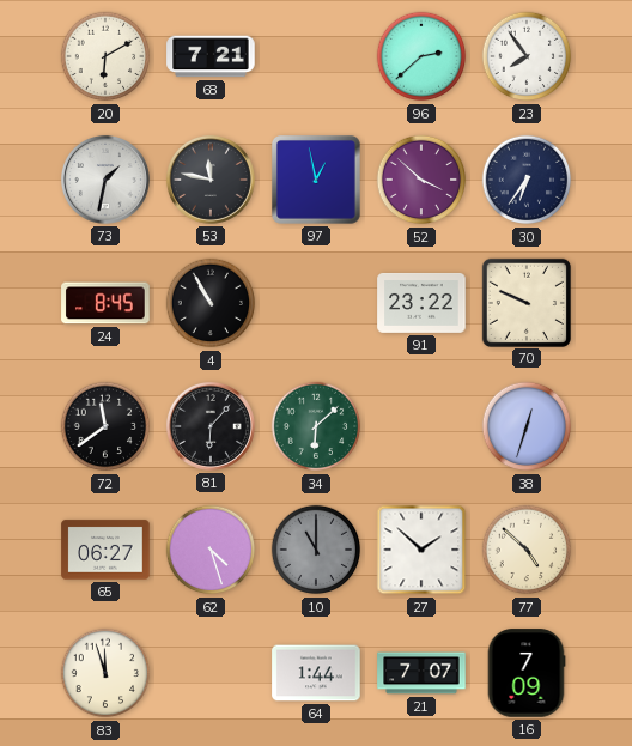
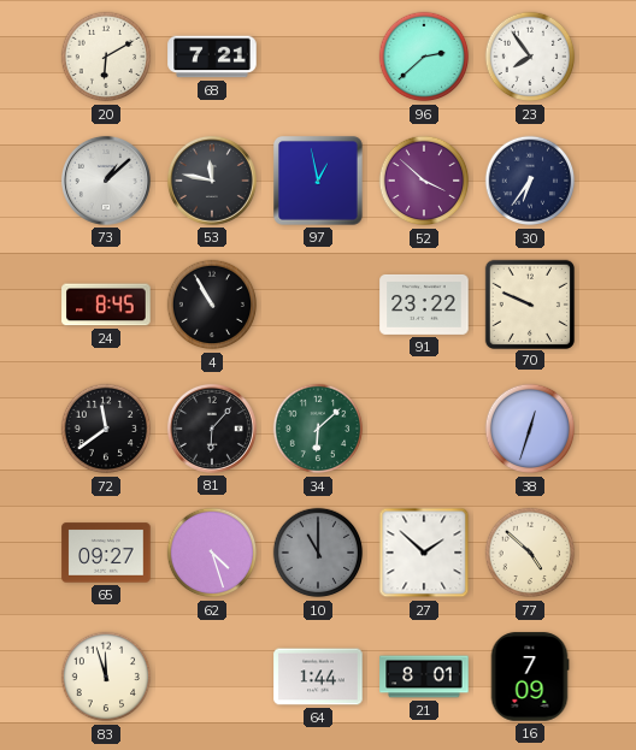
73: 1:32 -> 1:08 (106, 181)
65: 06:27 -> 09:27 (106, 553)
21: 7:07 -> 8:01 (424, 677)
